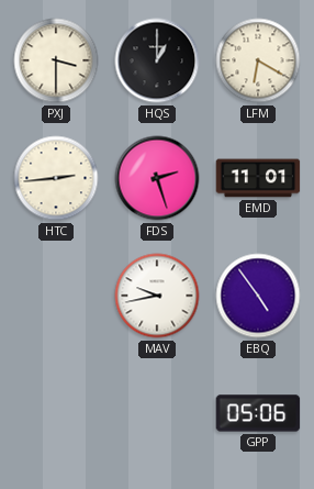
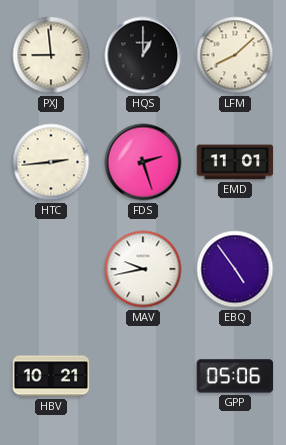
PXJ: 3:30 -> 8:59 (51, 55)
LFM: 6:20 -> 8:08 (235, 55)
HBV: none -> 10:21 (51, 376)
